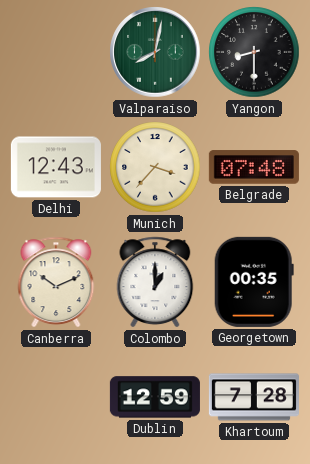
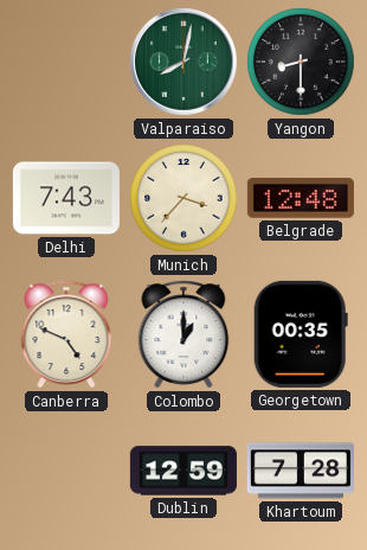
Delhi: 12:43 -> 7:43 (66, 198)
Belgrade: 07:48 -> 12:48 (301, 198)
Canberra: 10:11 -> 4:49 (66, 334)
